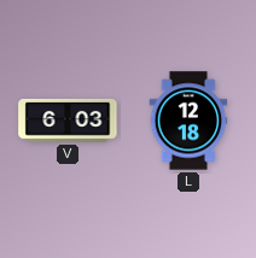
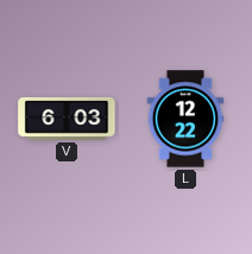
L: 12:18 -> 12:22 (185, 119)
